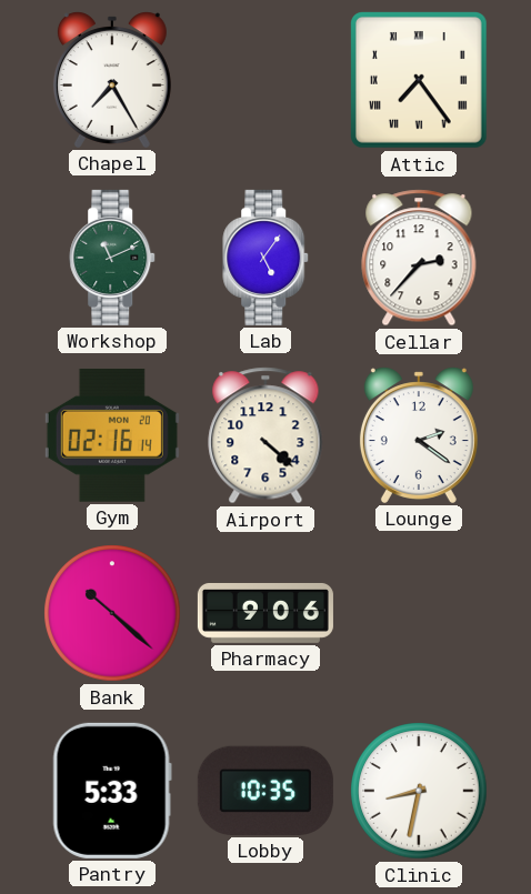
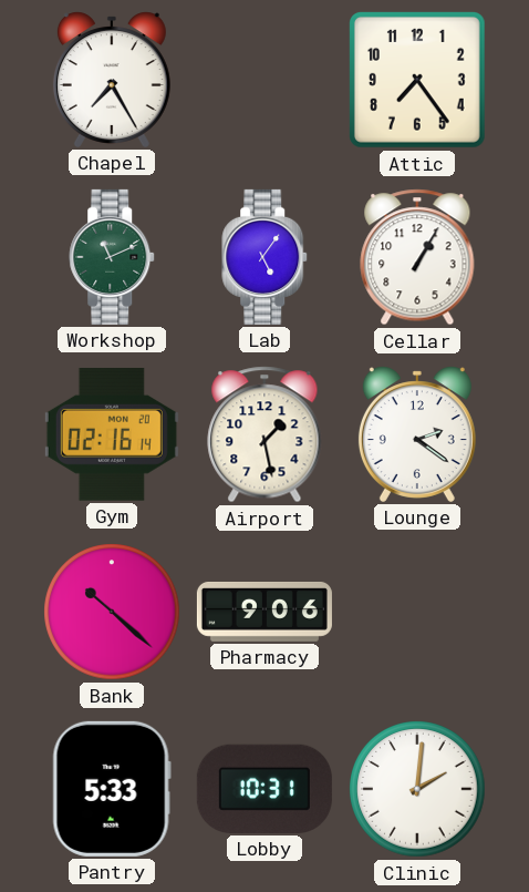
Attic numerals: Roman -> Arabic (418, 81)
Cellar: 2:37 -> 1:05 (417, 257)
Airport: 4:22 -> 1:28 (264, 434)
Lobby: 10:35 -> 10:31 (264, 789)
Clinic: 8:32 -> 2:01 (417, 789)
